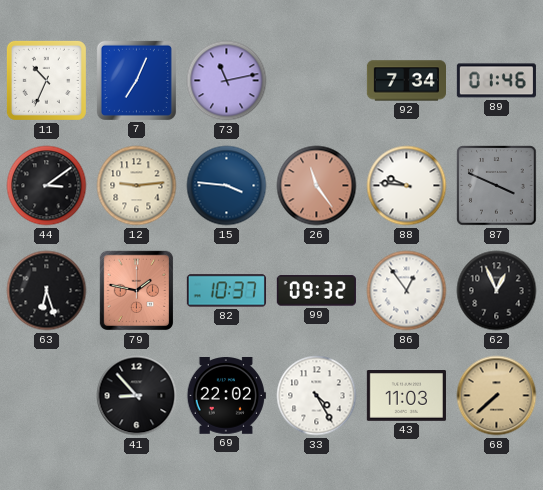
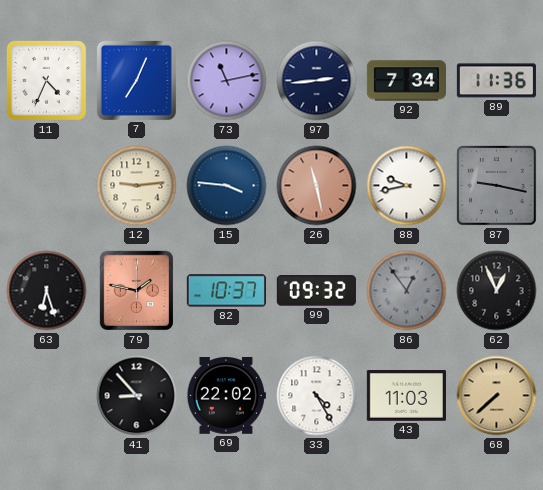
11: 10:34 -> 4:34 (46, 80)
97: none -> 2:44 (317, 81)
89: 01:46 -> 11:36 (496, 81)
44: 3:09 -> none (47, 186)
26: 11:24 -> 11:28 (317, 186)
88: 9:46 -> 9:43 (407, 186)
87: 3:49 -> 9:17 (497, 186)
86 dial: white -> grey (407, 291)
